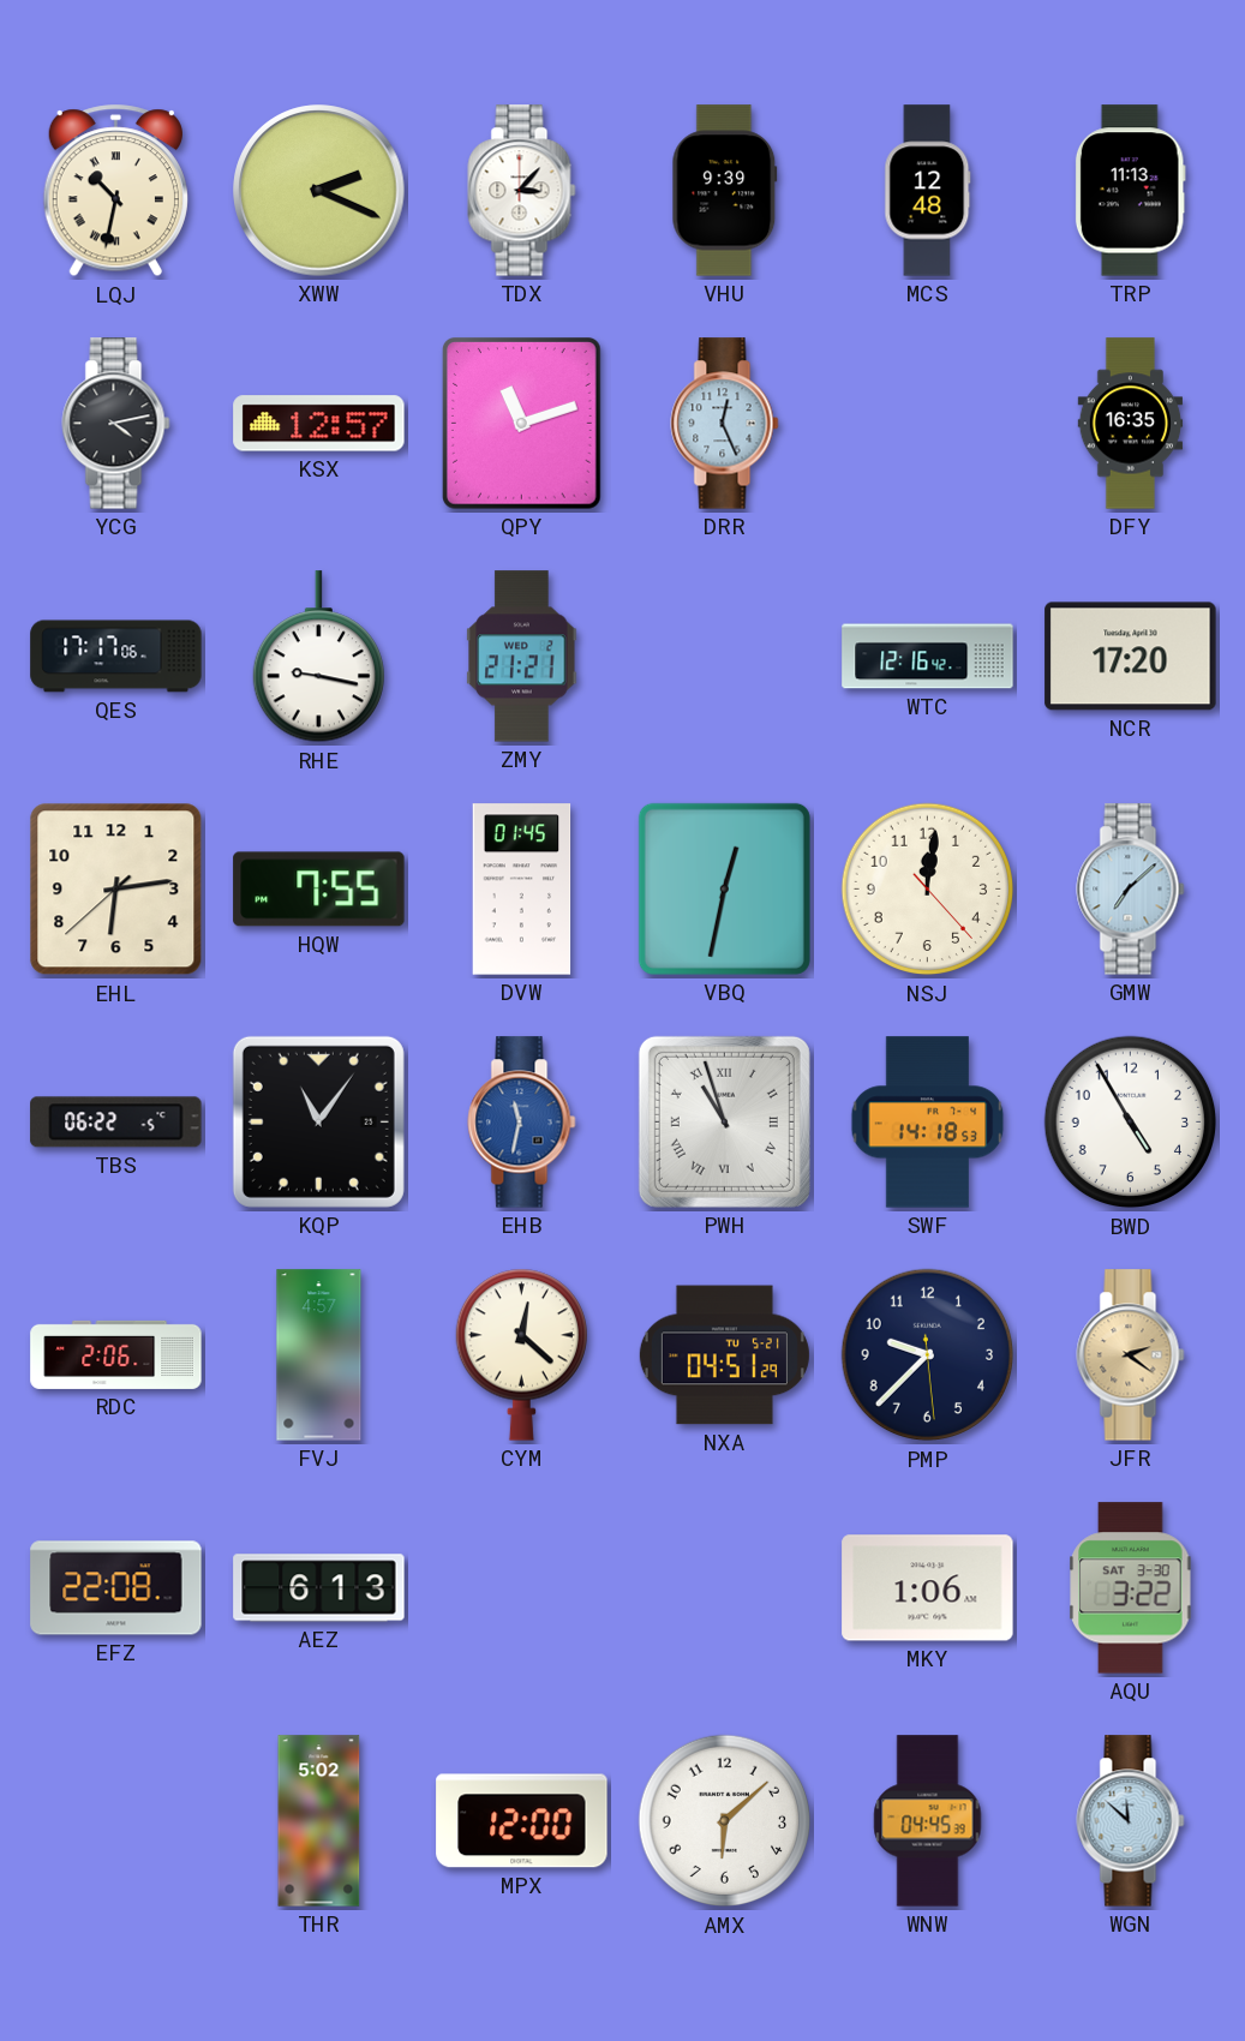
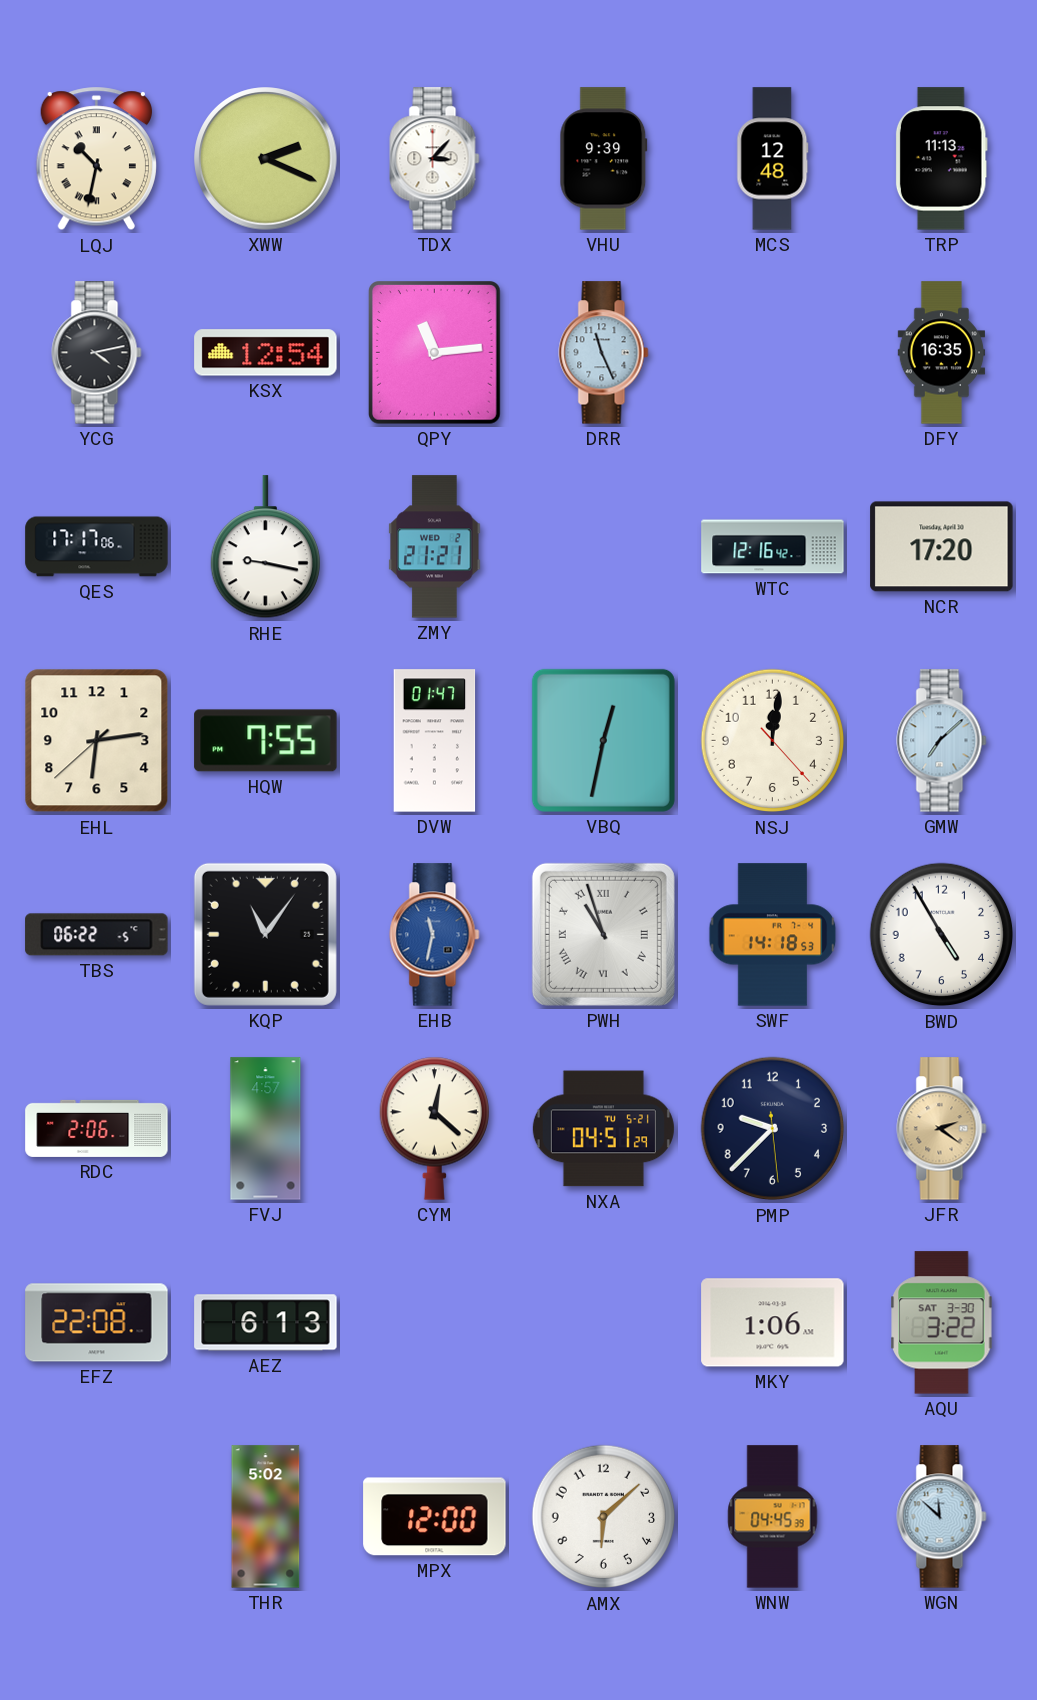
KSX: 12:57 -> 12:54 (266, 353)
QPY: 11:12 -> 11:14 (434, 353)
DRR: 12:26 -> 11:26 (604, 353)
DVW: 01:45 -> 01:47 (435, 741)
